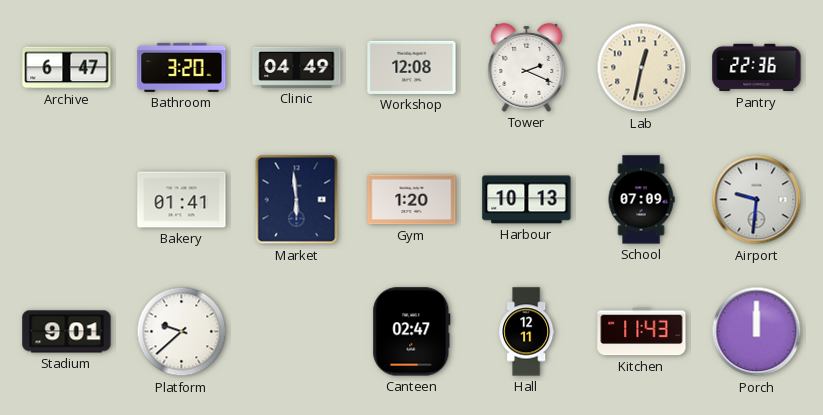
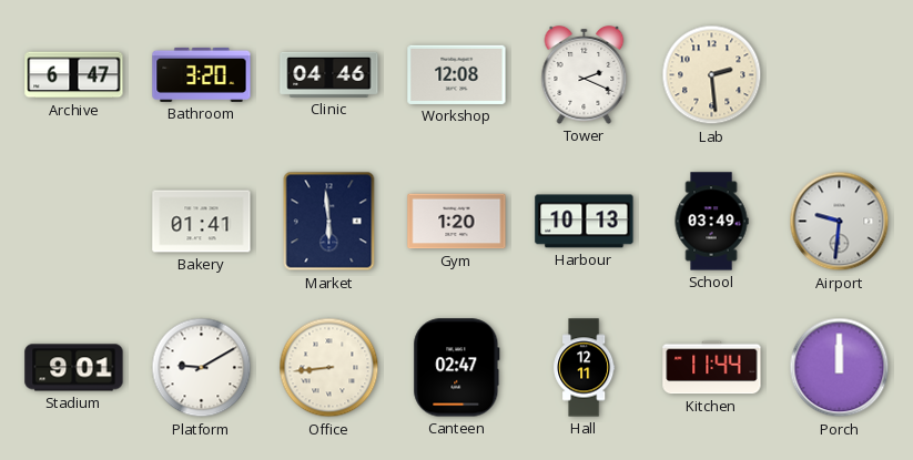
Clinic: 04:49 -> 04:46 (329, 74)
Lab: 12:32 -> 2:29 (712, 75)
Pantry: 22:36 -> none (757, 68)
School: 07:09 -> 03:49 (711, 222)
Platform: 9:38 -> 9:10 (202, 368)
Office: none -> 8:44 (329, 368)
Kitchen: 11:43 -> 11:44 (712, 368)
